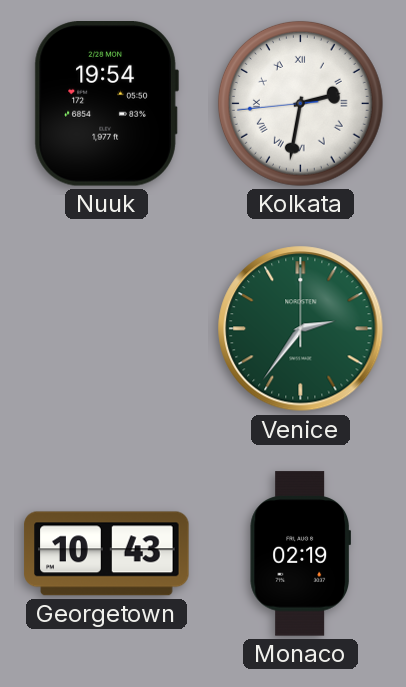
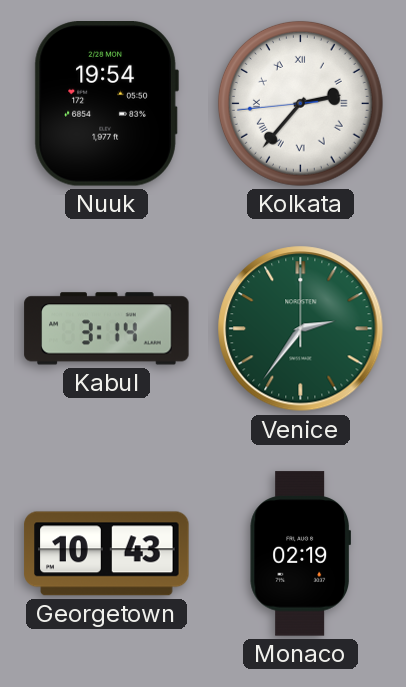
Kolkata: 2:31 -> 2:36 (300, 103)
Kabul: none -> 3:14 (107, 329)
